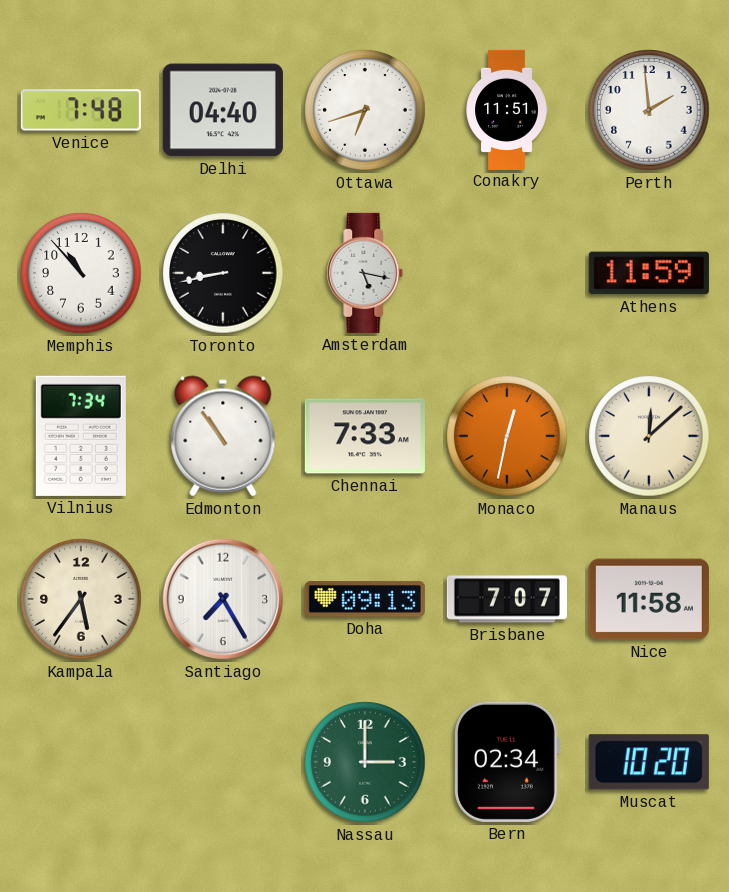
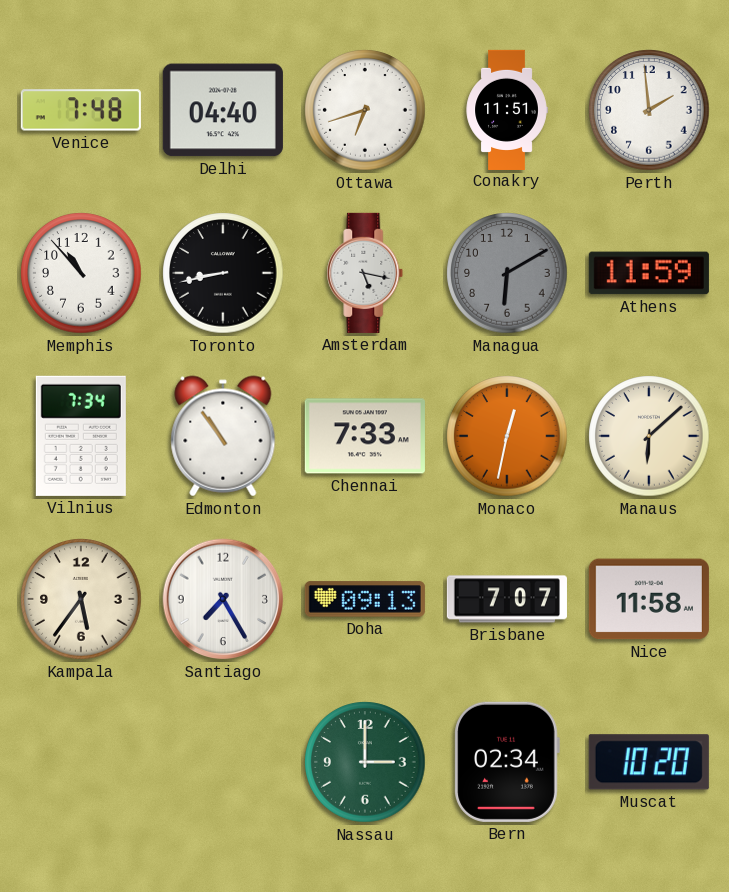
Managua: none -> 6:10 (507, 273)
Manaus: 12:08 -> 6:08 (649, 436)
